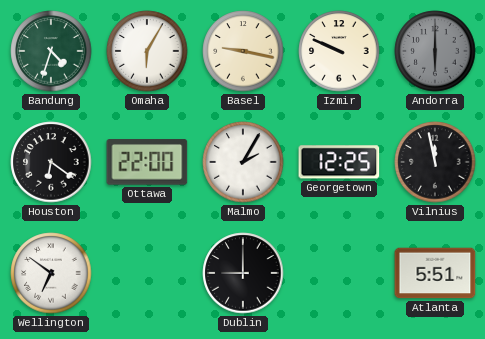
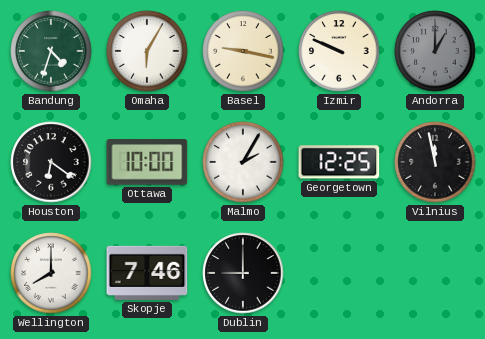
Andorra: 6:00 -> 1:00 (435, 51)
Ottawa: 22:00 -> 10:00 (147, 162)
Wellington: 6:51 -> 8:00 (51, 273)
Skopje: none -> 7:46 (147, 273)
Atlanta: 5:51 -> none (435, 273)
